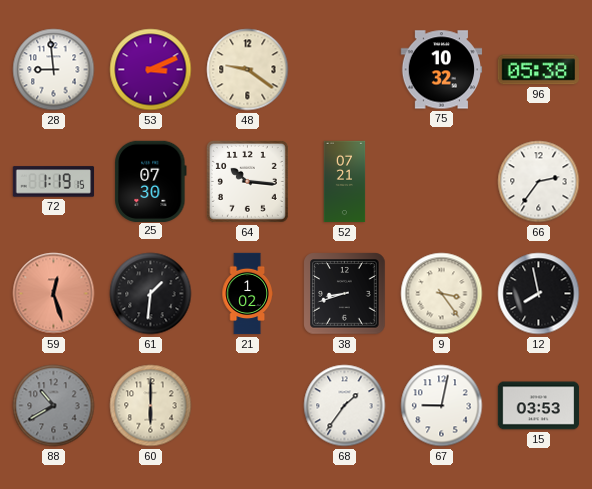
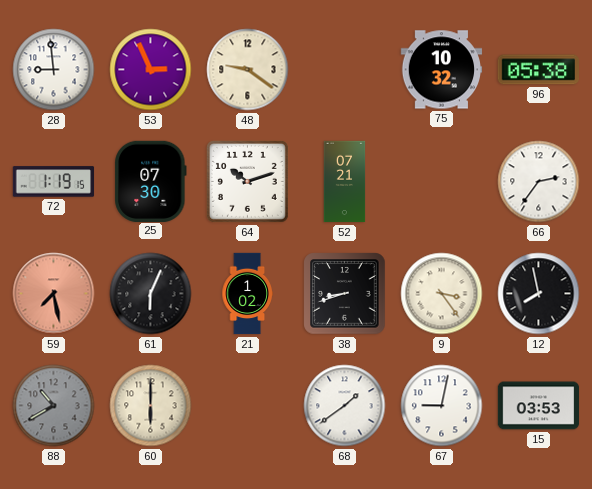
53: 3:11 -> 2:56 (151, 70)
64: 10:16 -> 10:12 (247, 181)
59: 12:27 -> 7:28 (54, 294)
61: 1:31 -> 6:04 (151, 294)
68: 1:36 -> 1:39 (345, 406)
